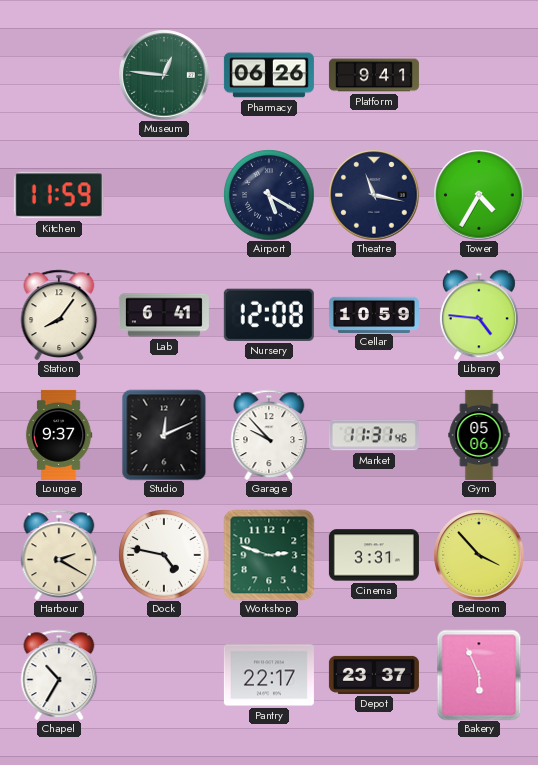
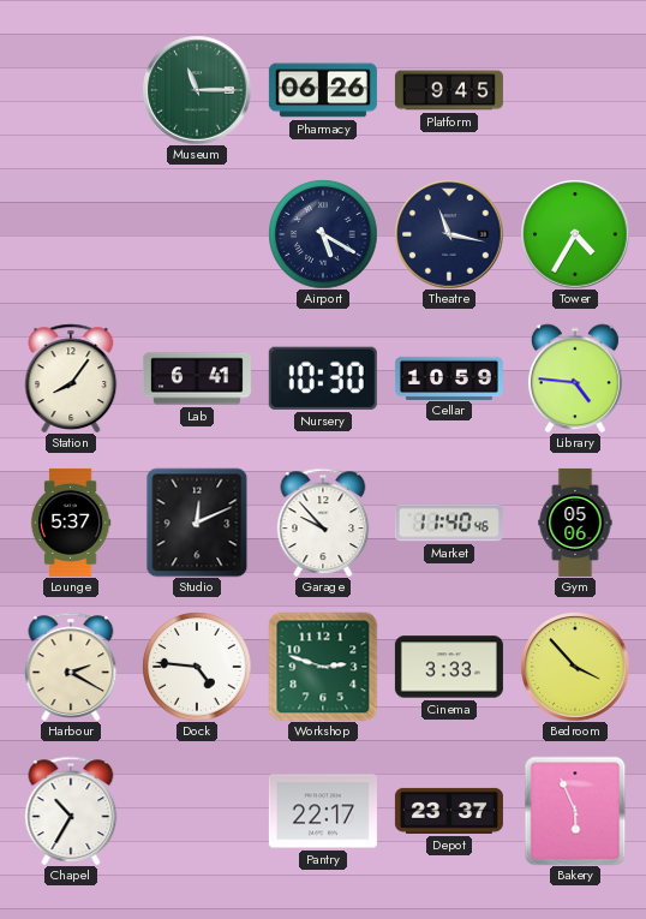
Museum: 12:46 -> 11:15 (197, 90)
Platform: 9:41 -> 9:45 (449, 90)
Kitchen: 11:59 -> none (59, 195)
Nursery: 12:08 -> 10:30 (323, 378)
Lounge: 9:37 -> 5:37 (71, 523)
Market: 11:31 -> 11:40 (449, 523)
Dock: 4:47 -> 4:46 (197, 667)
Cinema: 3:31 -> 3:33 (449, 667)
